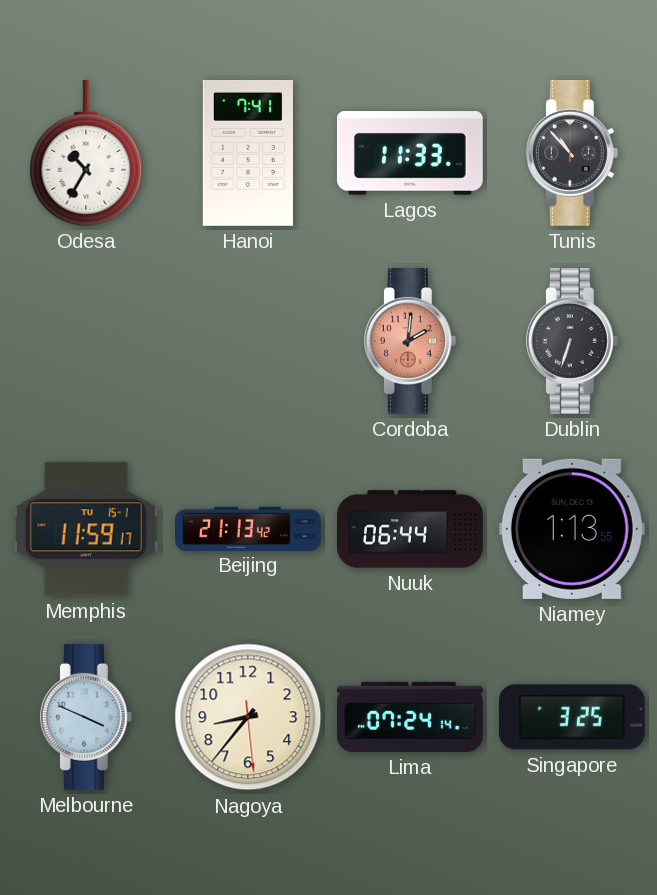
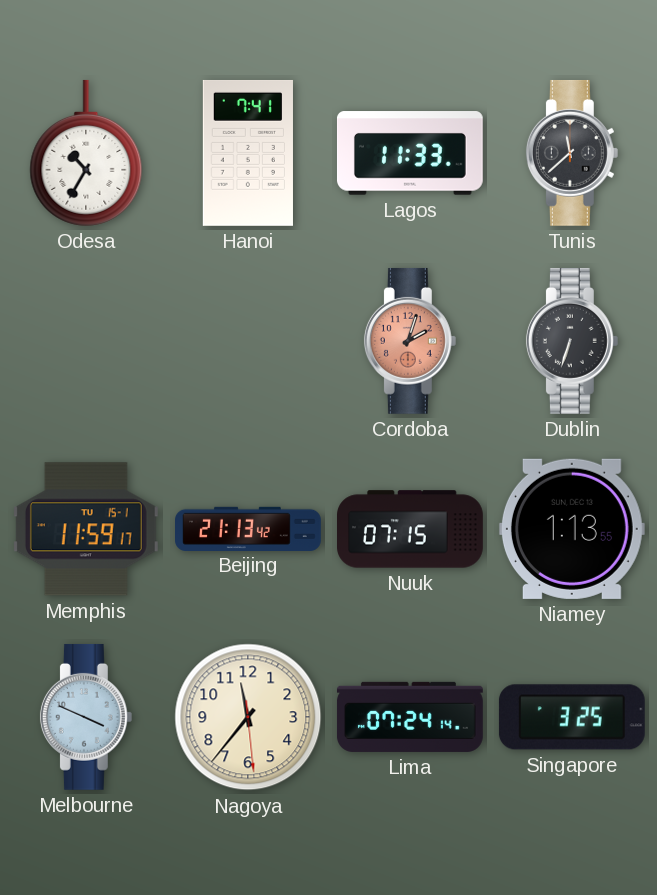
Tunis: 10:53 -> 11:38 (572, 153)
Cordoba: 2:01 -> 2:03 (410, 341)
Nuuk: 06:44 -> 07:15 (411, 529)
Nagoya: 8:36 -> 11:36 (248, 717)
